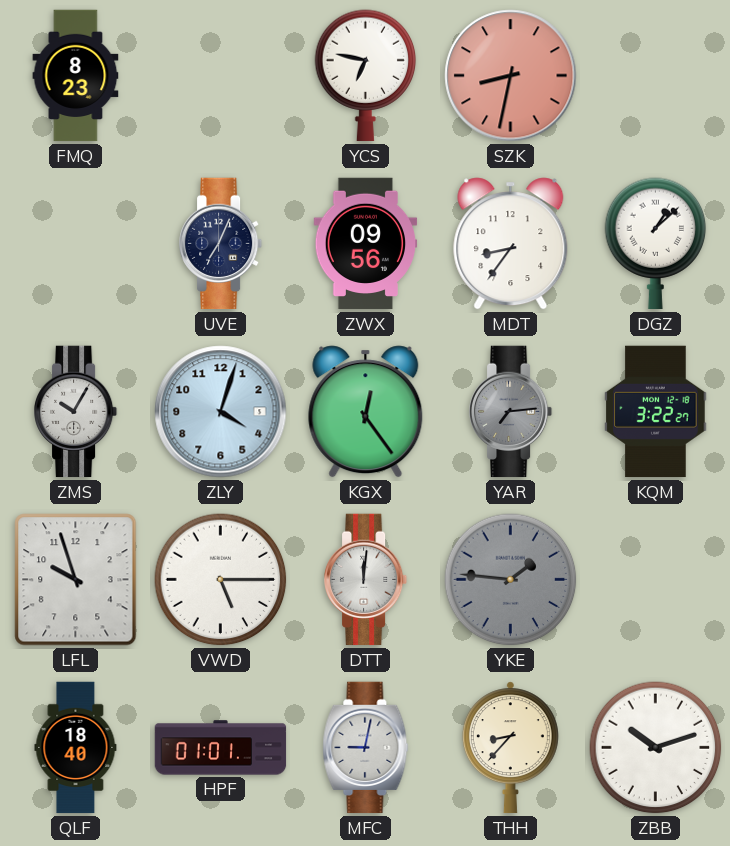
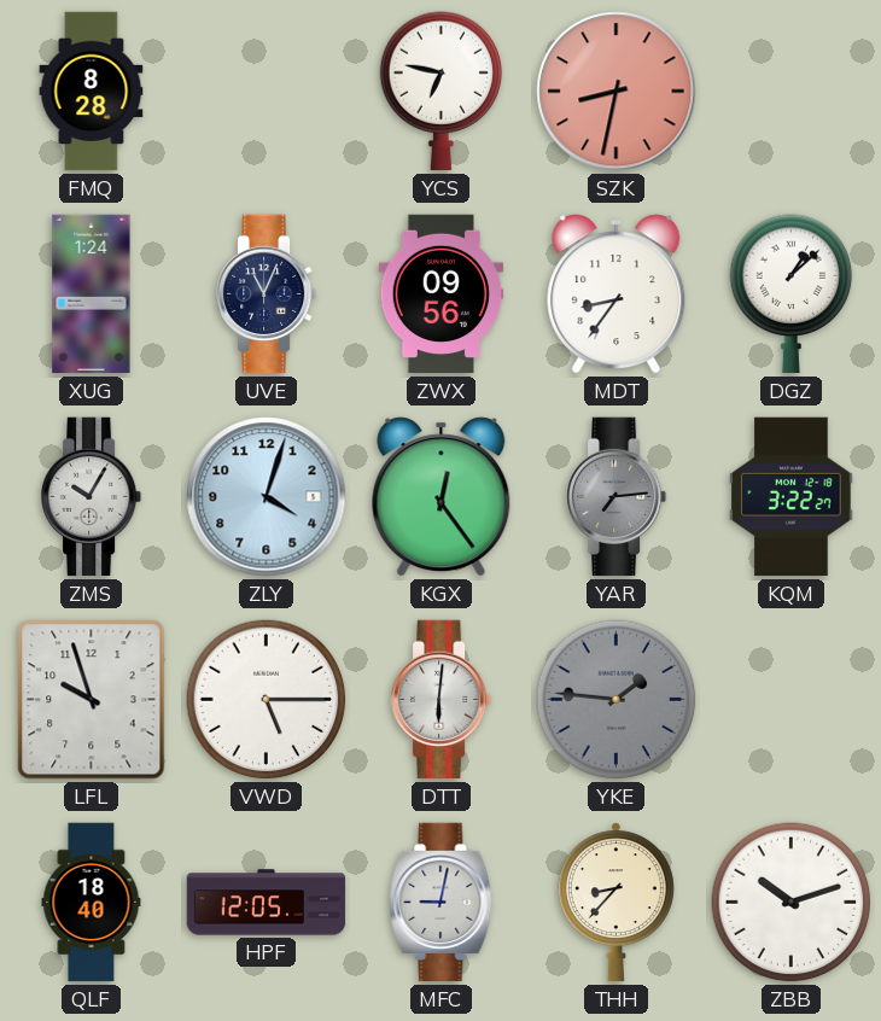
FMQ: 8:23 -> 8:28 (92, 92)
XUG: none -> 1:24 (92, 294)
UVE: 7:04 -> 11:04 (267, 294)
DTT: 12:01 -> 6:01 (442, 700)
HPF: 01:01 -> 12:05 (267, 903)
